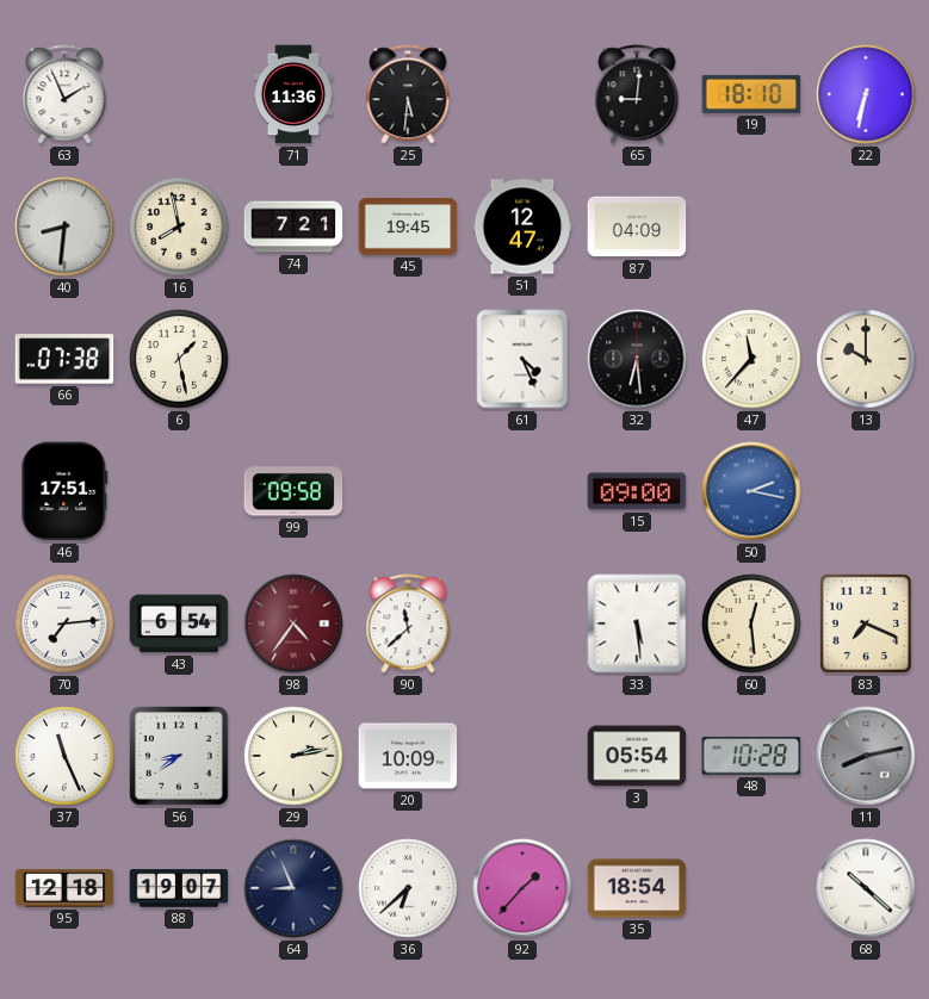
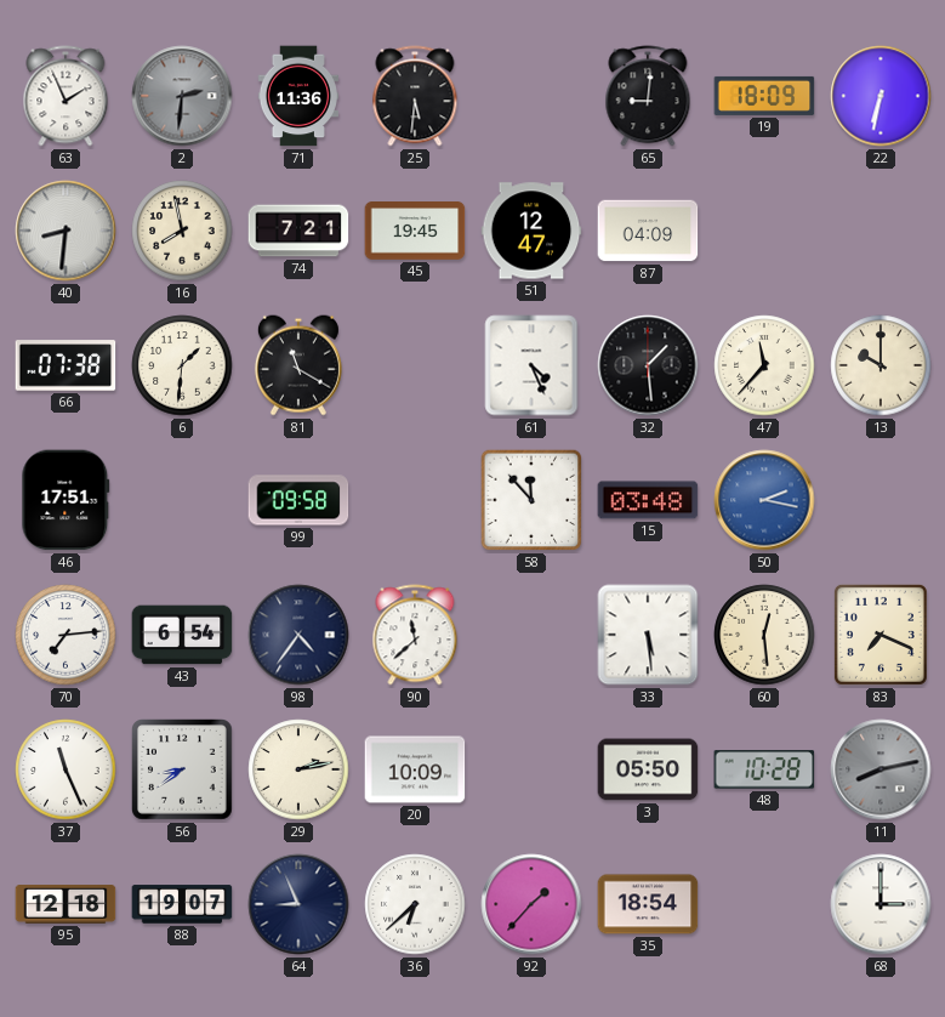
2: none -> 2:31 (182, 96)
19: 18:10 -> 18:09 (764, 96)
6: 1:28 -> 1:31 (182, 365)
81: none -> 11:20 (298, 365)
32: 6:29 -> 1:29 (648, 365)
58: none -> 11:53 (531, 500)
15: 09:00 -> 03:48 (648, 500)
98 dial: burgundy -> navy (298, 635)
3: 05:54 -> 05:50 (648, 769)
68: 10:22 -> 3:00 (881, 904)
